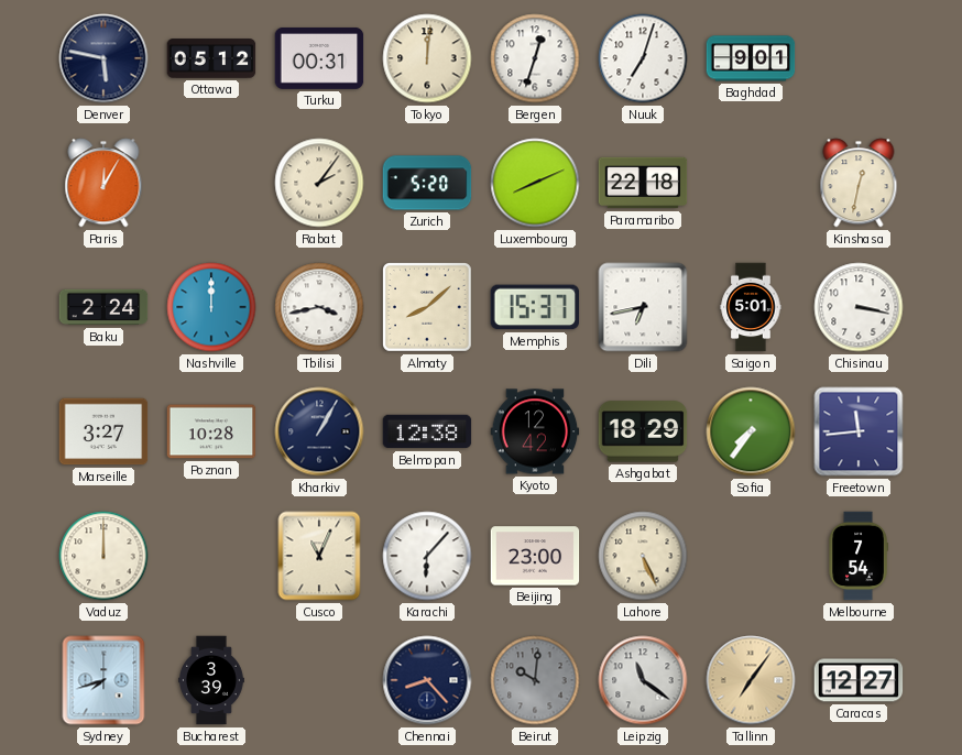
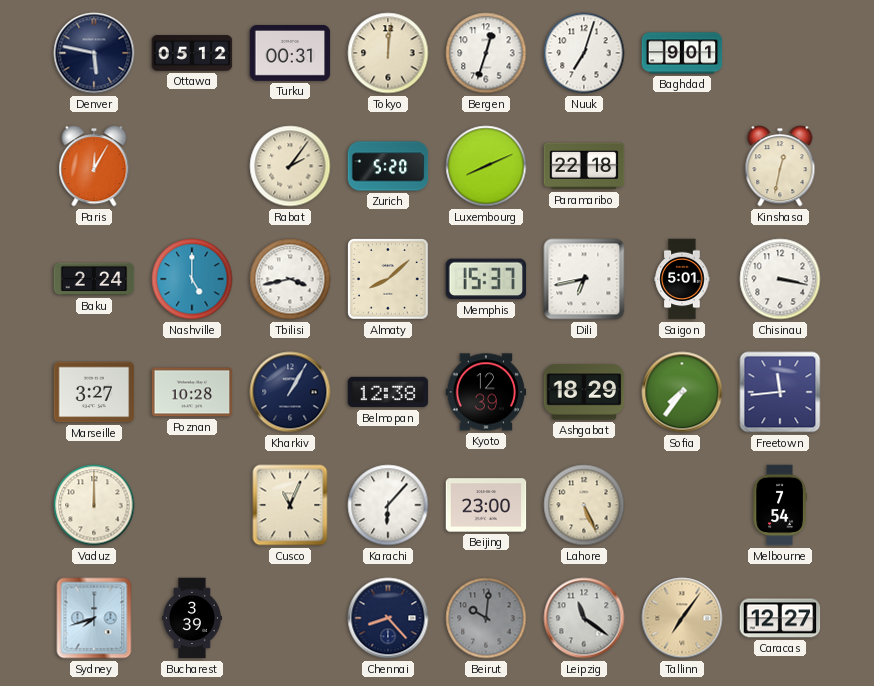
Nashville: 12:00 -> 5:00 (192, 279)
Kyoto: 12:42 -> 12:39 (486, 392)
